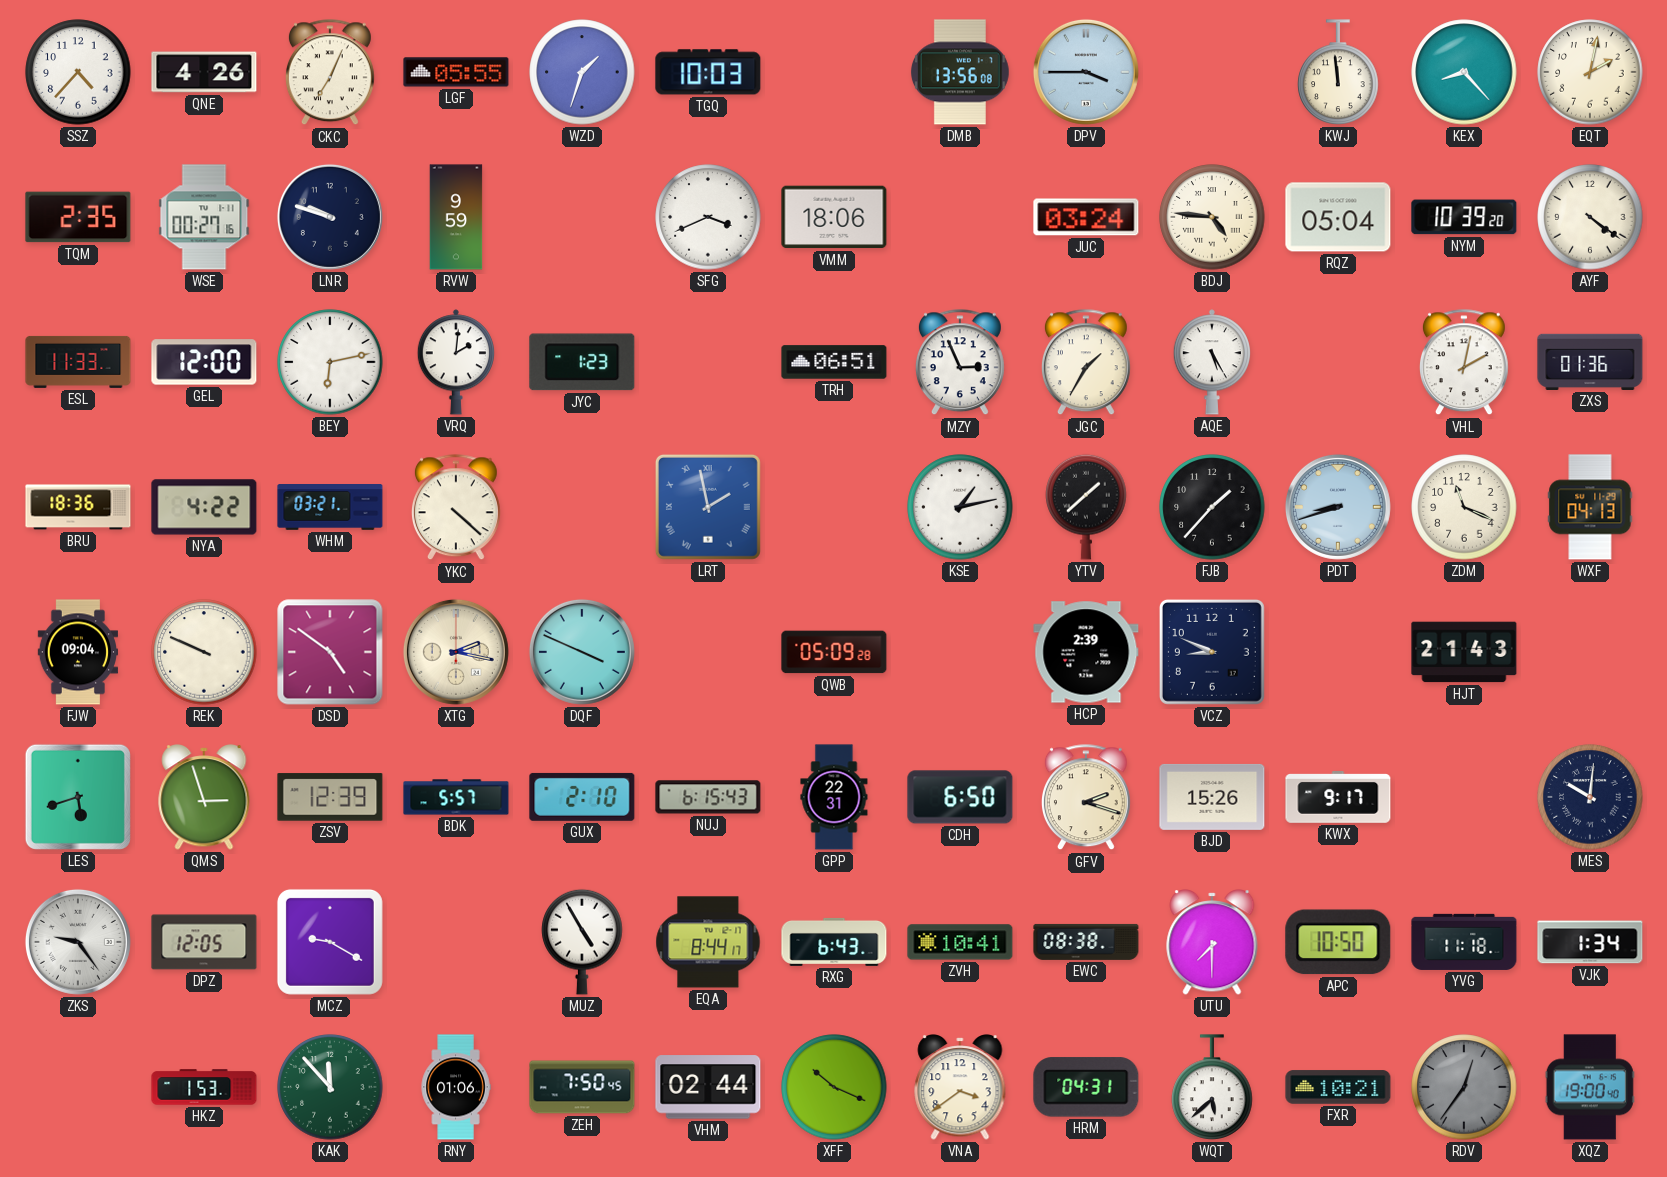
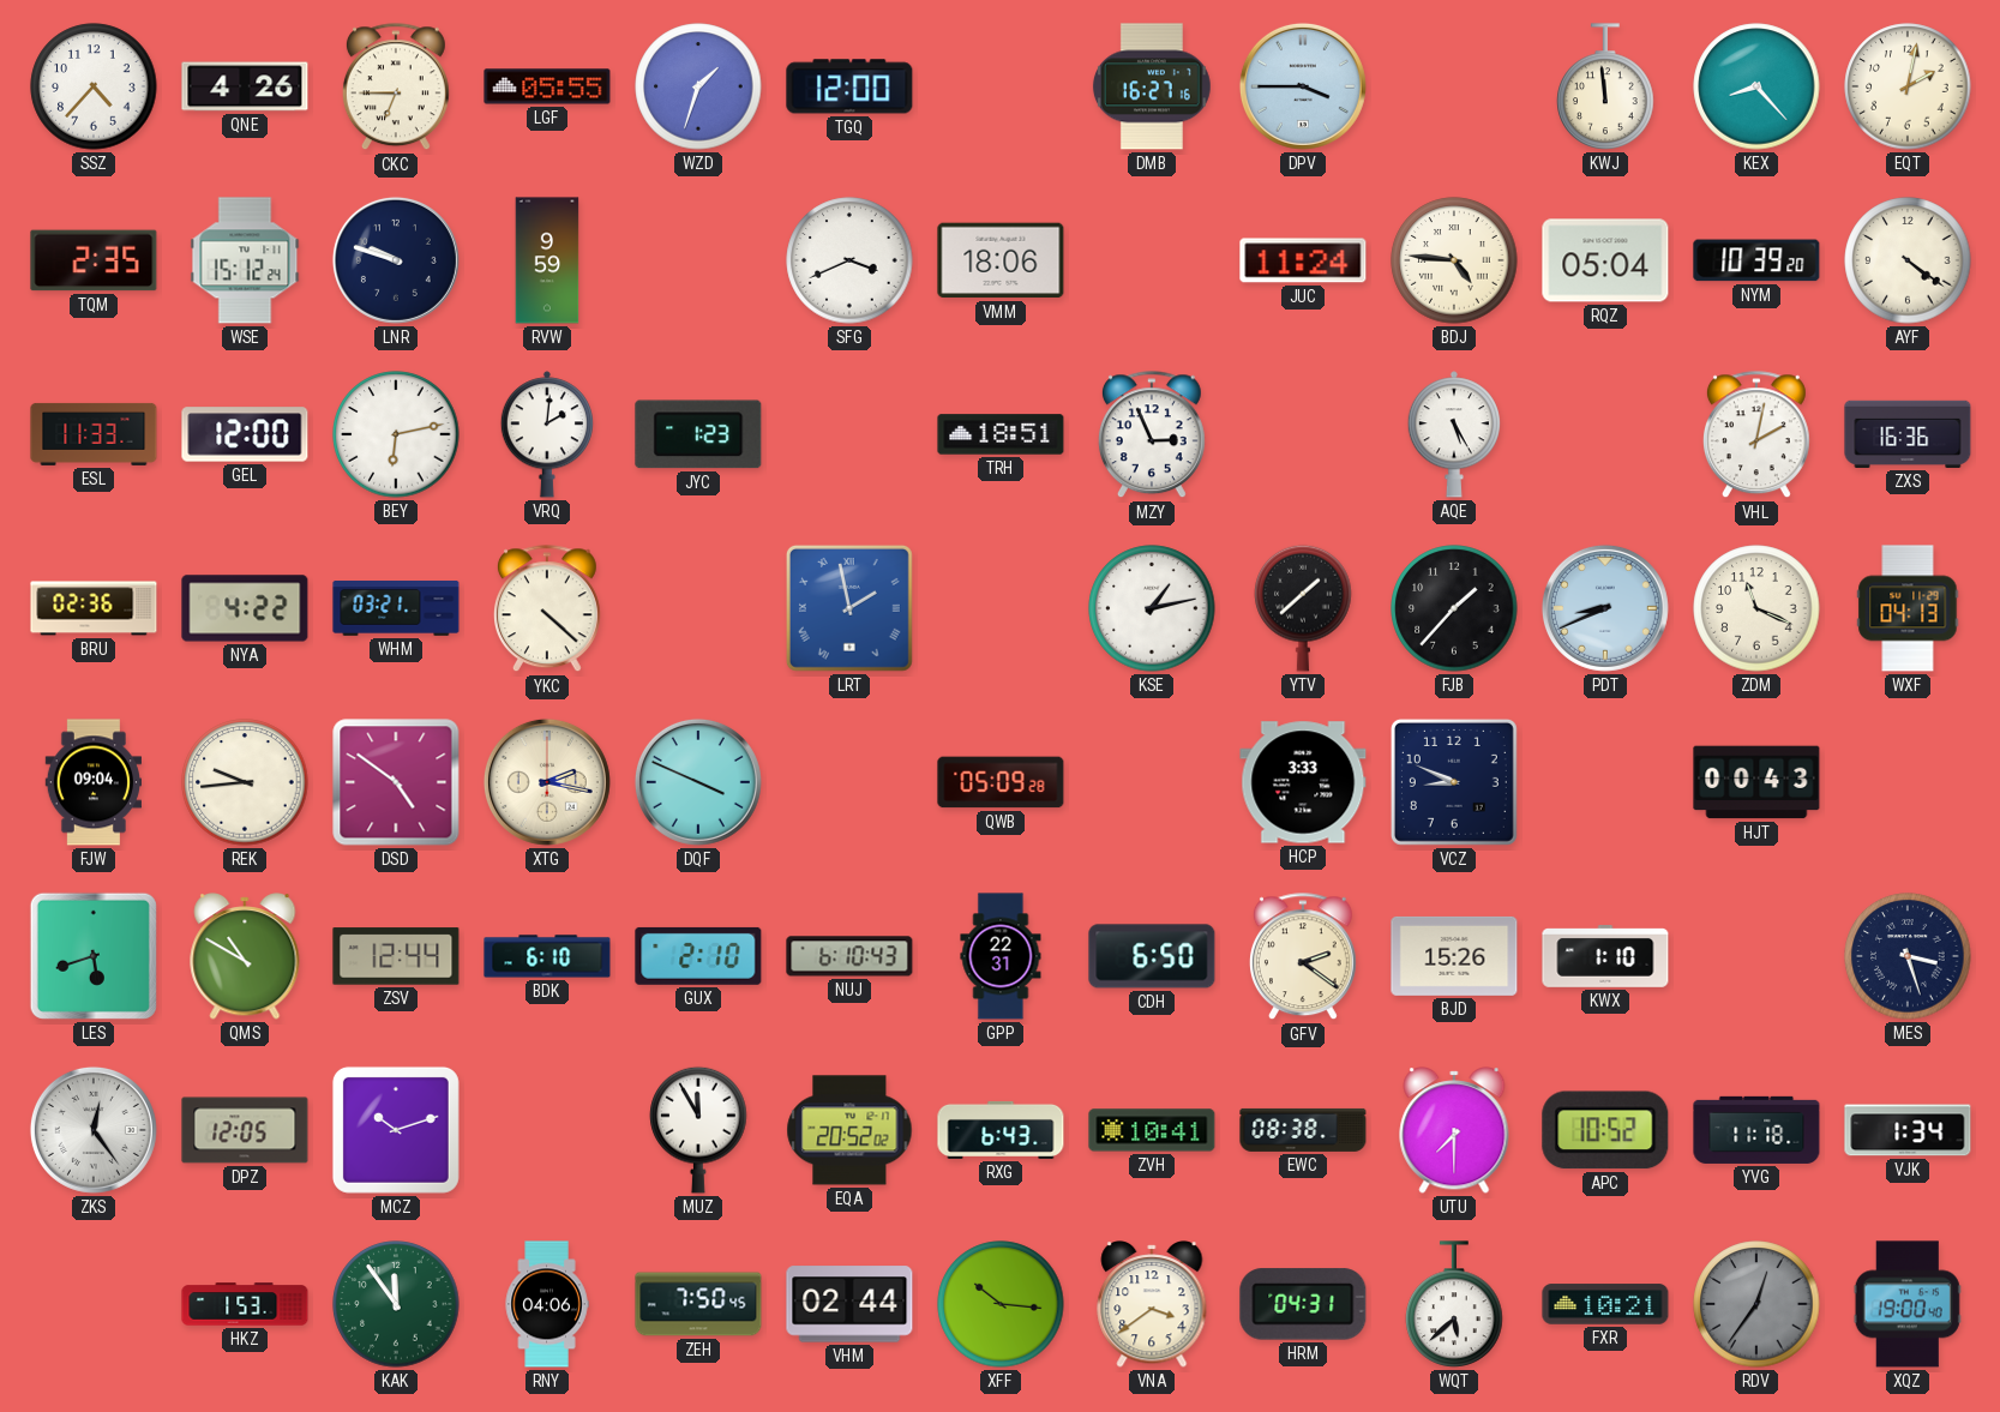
CKC: 7:04 -> 6:45 (396, 88)
TGQ: 10:03 -> 12:00 (849, 86)
DMB: 13:56 -> 16:27 (1152, 86)
WSE: 00:27 -> 15:12 (245, 260)
JUC: 03:24 -> 11:24 (1303, 260)
TRH: 06:51 -> 18:51 (1001, 434)
JGC: 1:35 -> none (1086, 363)
ZXS: 01:36 -> 16:36 (1908, 434)
BRU: 18:36 -> 02:36 (94, 608)
PDT: 8:42 -> 8:41 (1605, 608)
REK: 9:49 -> 9:44 (245, 782)
HCP: 2:39 -> 3:33 (1303, 782)
HJT: 21:43 -> 00:43 (1756, 782)
QMS: 2:57 -> 10:50 (245, 956)
ZSV: 12:39 -> 12:44 (396, 956)
BDK: 5:57 -> 6:10 (547, 956)
NUJ: 6:15 -> 6:10 (849, 956)
GFV: 2:18 -> 2:21 (1303, 957)
KWX: 9:17 -> 1:10 (1605, 956)
MES: 10:01 -> 3:27 (1908, 956)
ZKS: 9:24 -> 12:24 (94, 1130)
MCZ: 9:20 -> 10:12 (396, 1130)
MUZ: 4:55 -> 11:55 (698, 1130)
EQA: 8:44 -> 20:52 (849, 1130)
APC: 10:50 -> 10:52 (1605, 1130)
KAK: 11:53 -> 11:54 (396, 1304)
RNY: 01:06 -> 04:06 (547, 1304)
XFF: 10:19 -> 10:16 (1001, 1304)
